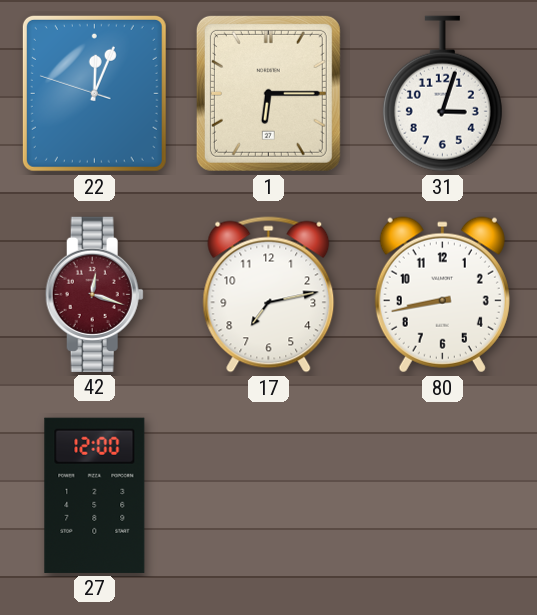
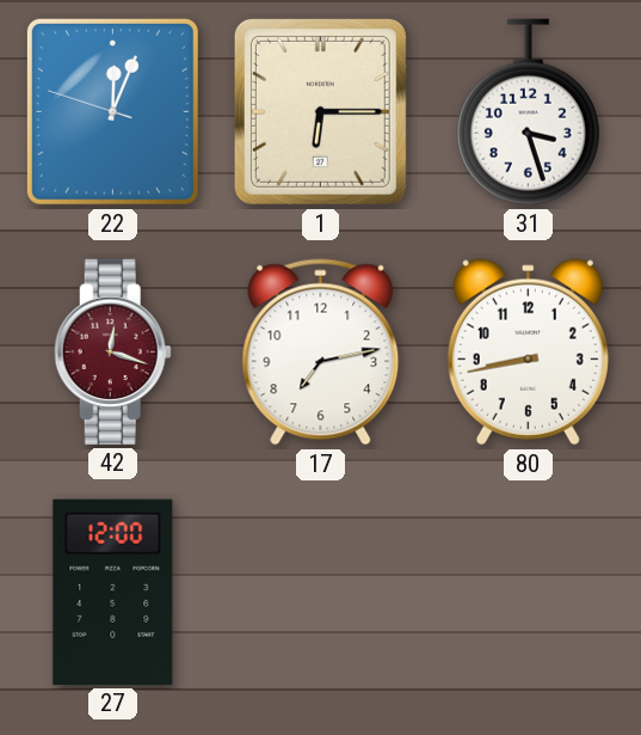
31: 3:03 -> 3:27 (528, 112)
